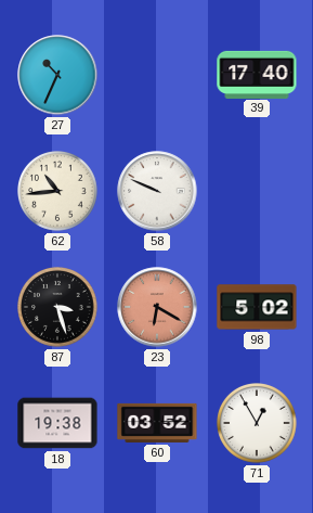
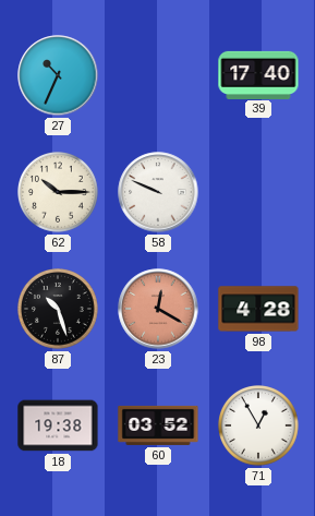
62: 10:44 -> 10:15 (59, 193)
87: 3:27 -> 10:27 (59, 310)
23: 6:20 -> 12:20 (158, 309)
98: 5:02 -> 4:28 (258, 309)
